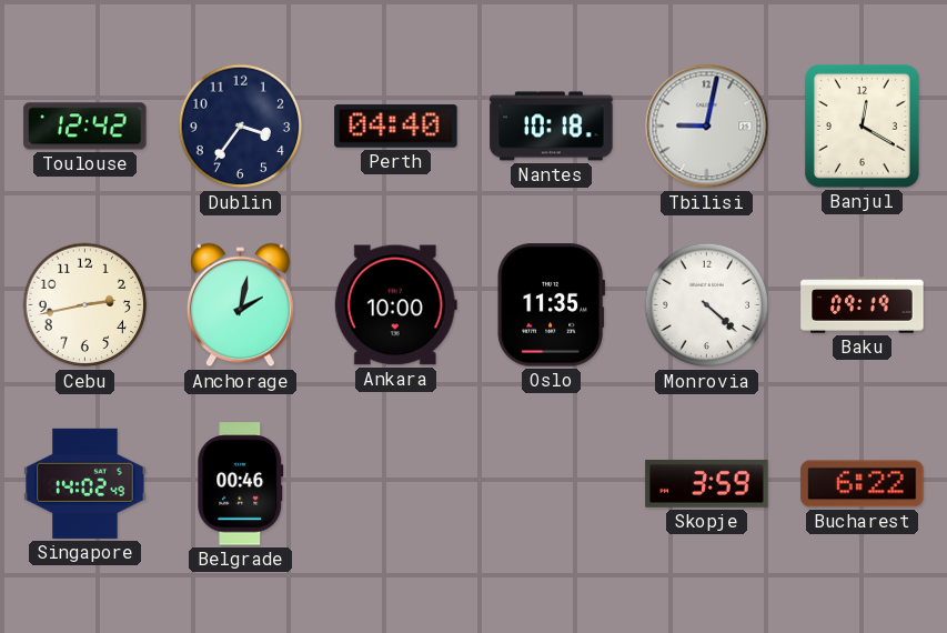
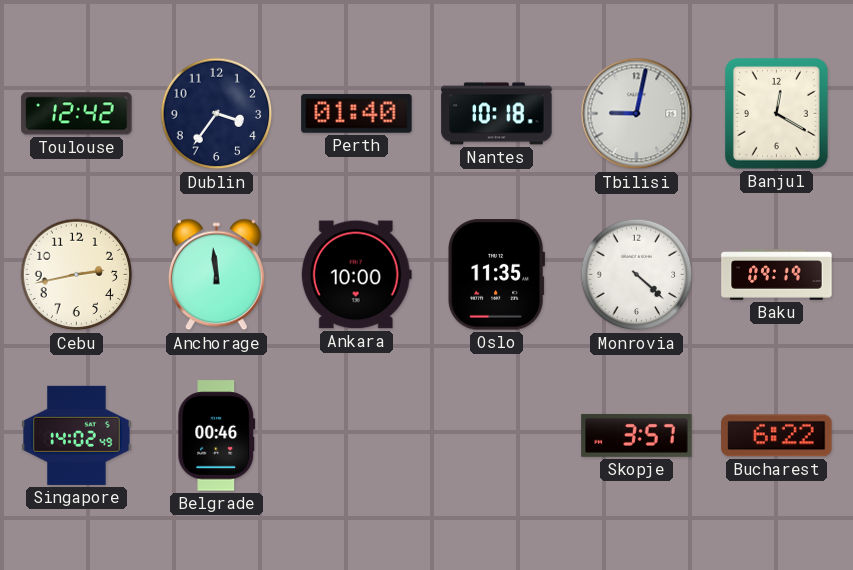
Perth: 04:40 -> 01:40 (357, 114)
Anchorage: 2:02 -> 11:59 (216, 275)
Skopje: 3:59 -> 3:57 (637, 435)
